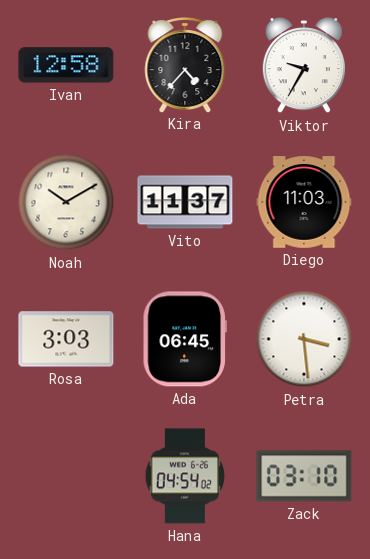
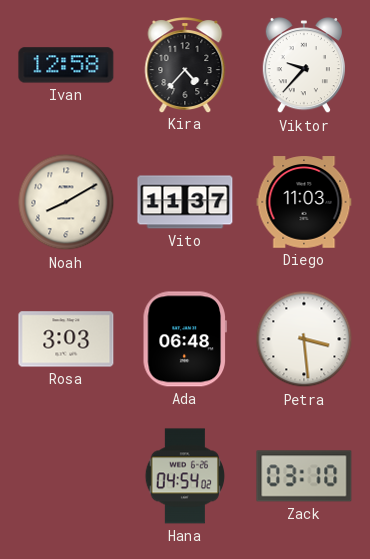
Viktor: 9:35 -> 9:37 (303, 66)
Noah: 10:10 -> 8:10 (66, 202)
Ada: 06:45 -> 06:48 (185, 339)
